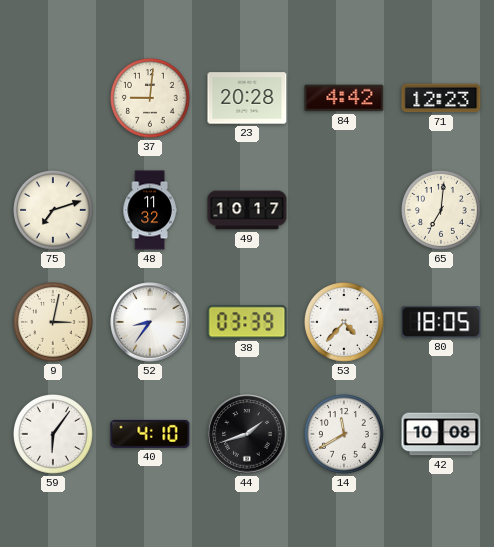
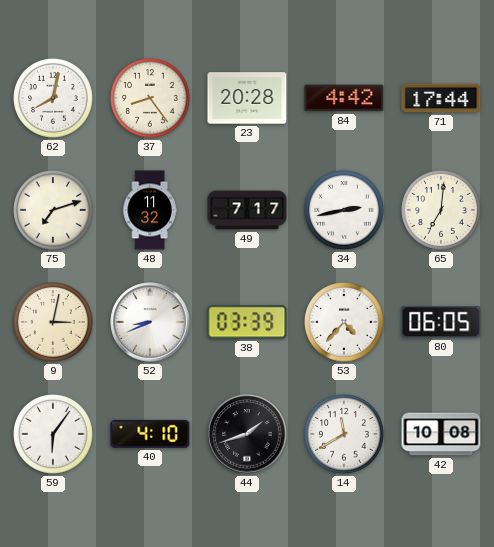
62: none -> 8:02 (54, 99)
37: 9:01 -> 8:24 (151, 99)
71: 12:23 -> 17:44 (441, 98)
49: 10:17 -> 7:17 (247, 210)
34: none -> 2:43 (345, 211)
52: 8:36 -> 8:41 (150, 322)
80: 18:05 -> 06:05 (441, 322)
